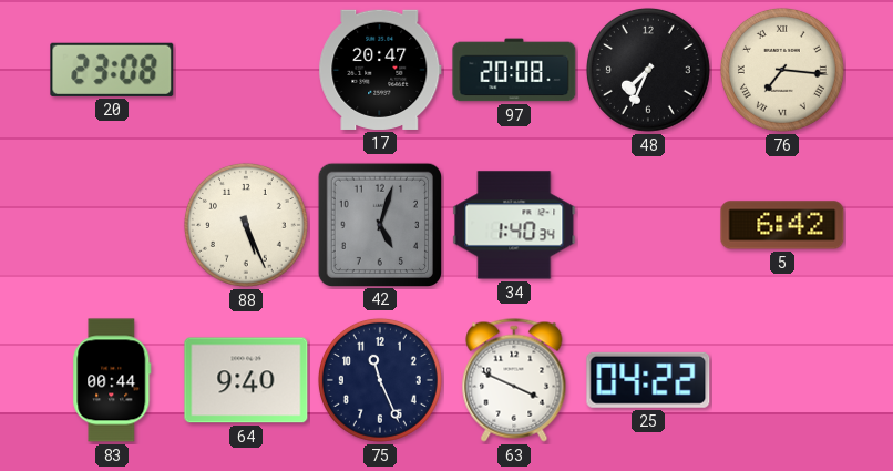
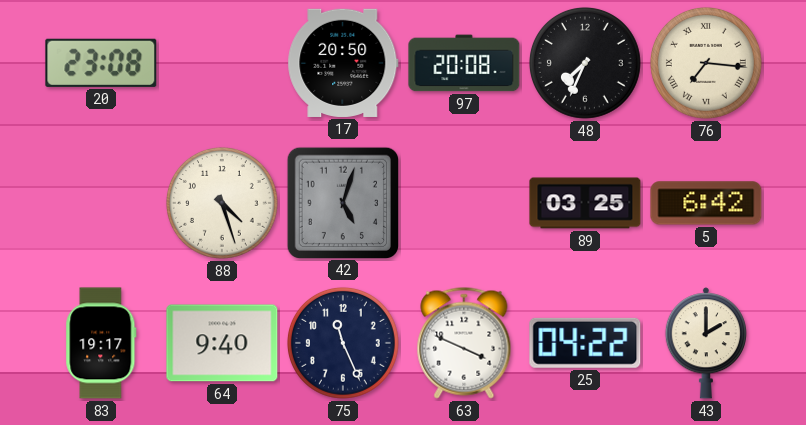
17: 20:47 -> 20:50 (343, 63)
88: 5:26 -> 4:27 (222, 203)
34: 1:40 -> none (514, 225)
89: none -> 03:25 (585, 203)
83: 00:44 -> 19:17 (101, 343)
43: none -> 2:00 (706, 343)
